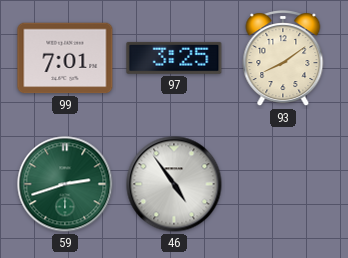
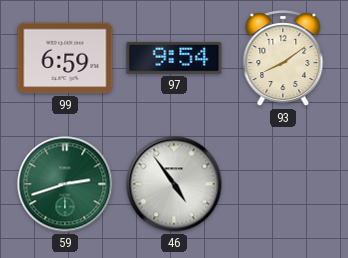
99: 7:01 -> 6:59 (65, 58)
97: 3:25 -> 9:54 (174, 58)
